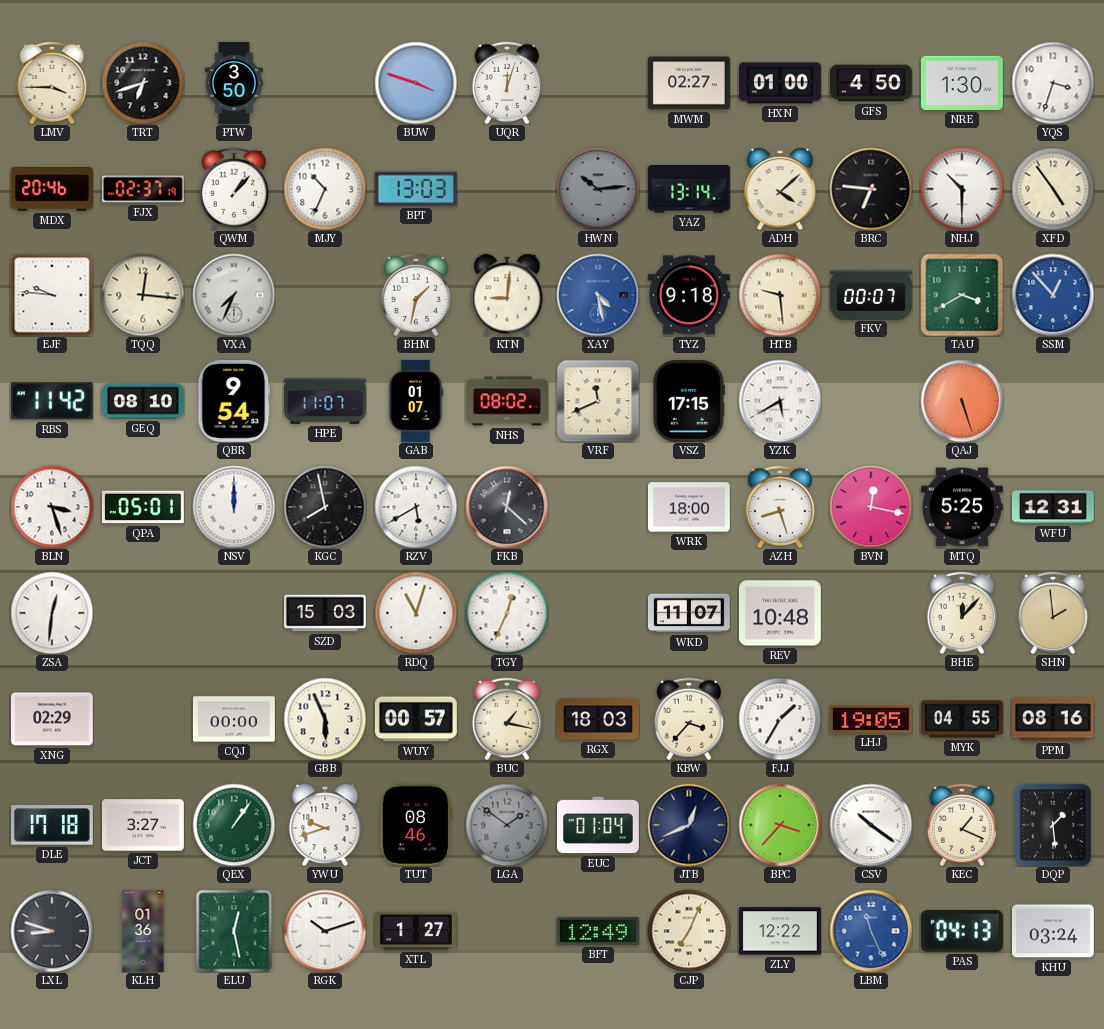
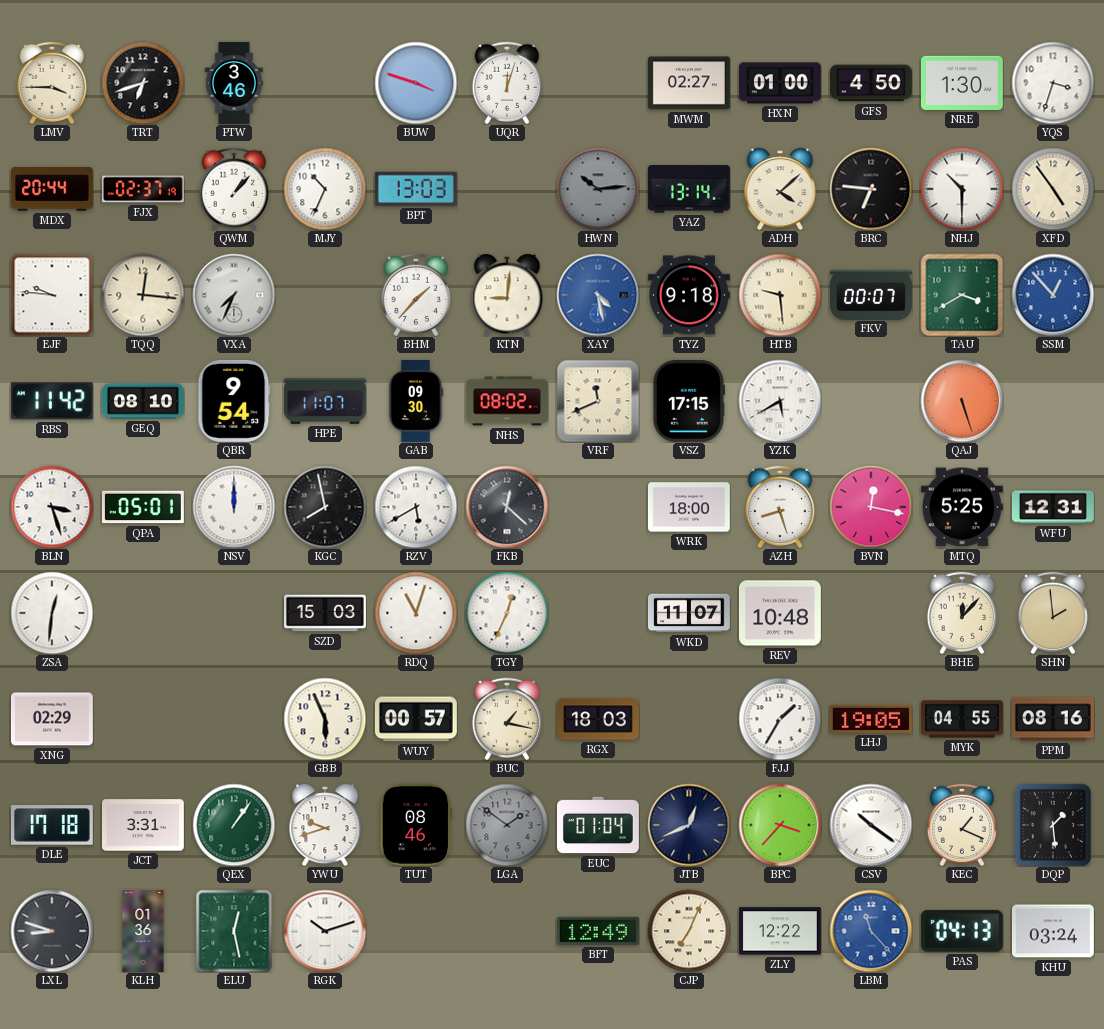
PTW: 3:50 -> 3:46 (233, 84)
MDX: 20:46 -> 20:44 (52, 190)
BHM: 1:32 -> 1:37 (415, 295)
GAB: 01:07 -> 09:30 (416, 401)
CQJ: 00:00 -> none (234, 719)
KBW: 3:37 -> none (688, 719)
JCT: 3:27 -> 3:31 (143, 825)
XTL: 1:27 -> none (416, 931)
LBM: 11:26 -> 11:23 (871, 931)
